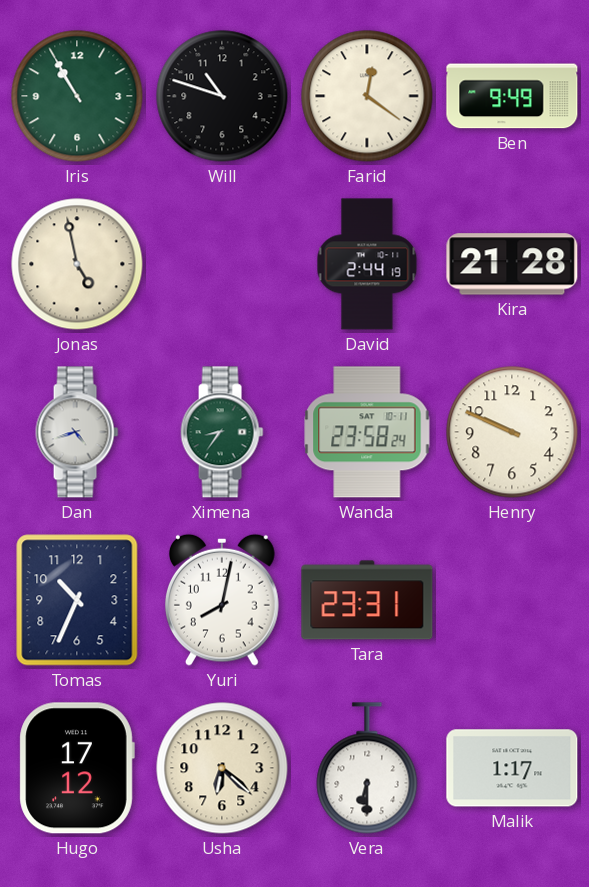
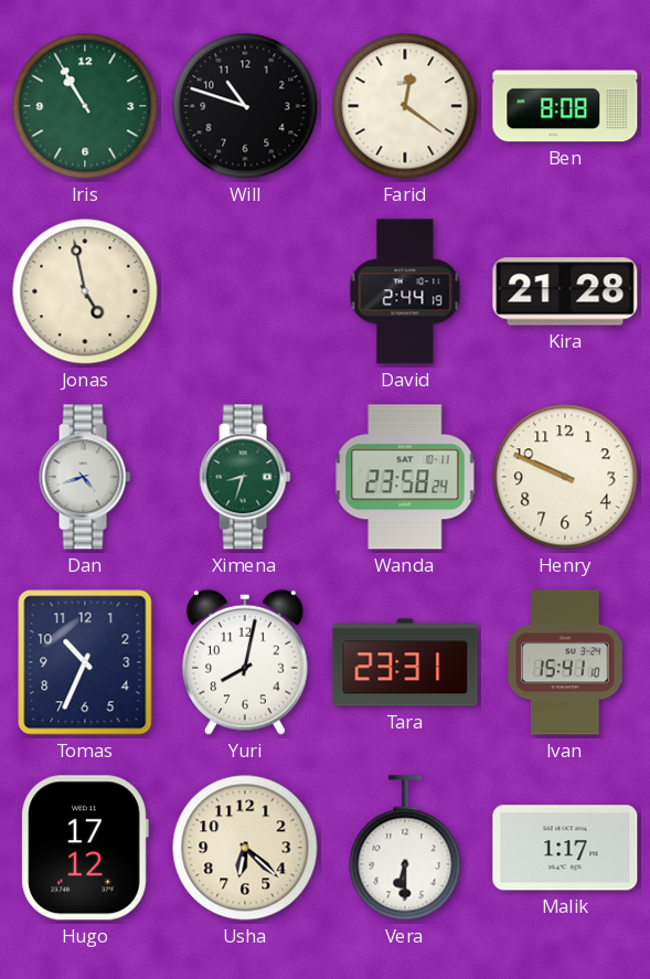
Ben: 9:49 -> 8:08 (565, 106)
Ximena: 8:36 -> 8:33 (245, 477)
Ivan: none -> 15:41 (565, 662)
